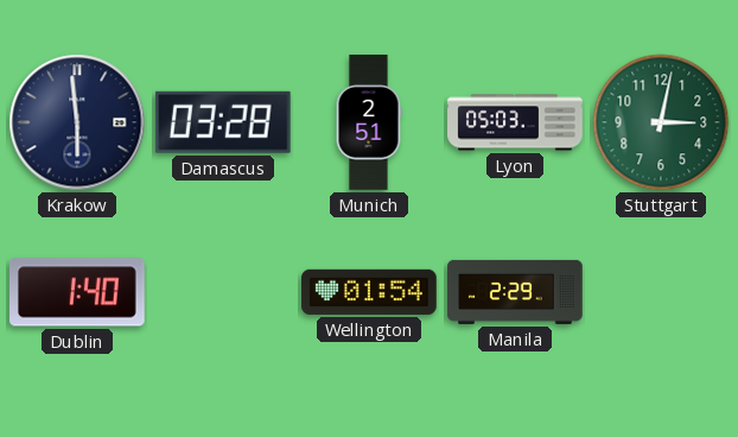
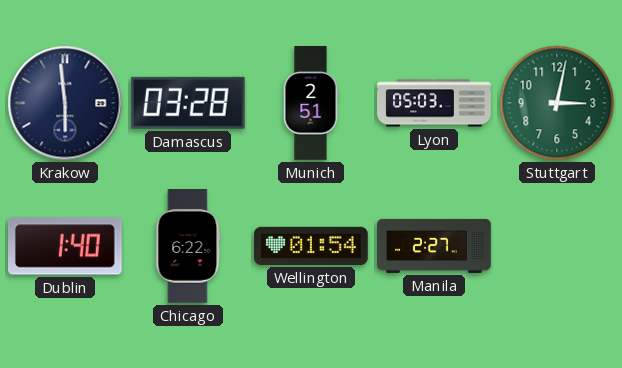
Chicago: none -> 6:22 (188, 246)
Manila: 2:29 -> 2:27 (434, 246)
